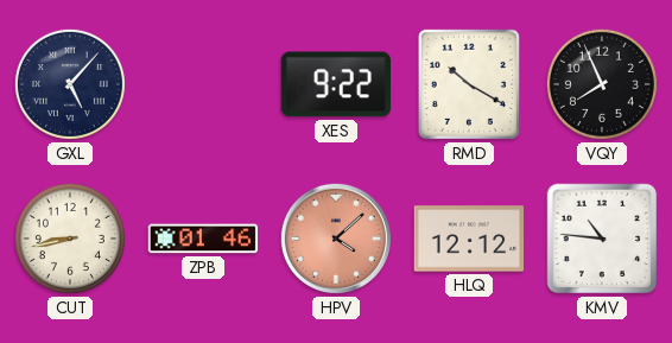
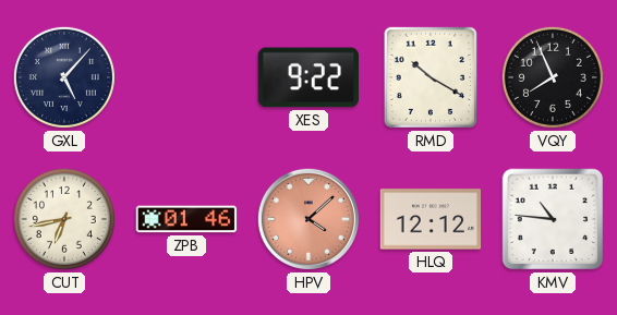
CUT: 8:43 -> 6:43 (64, 219)
